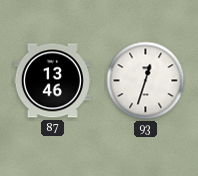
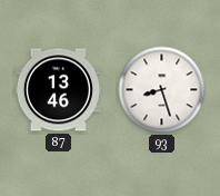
93: 12:33 -> 8:27 (162, 90)
